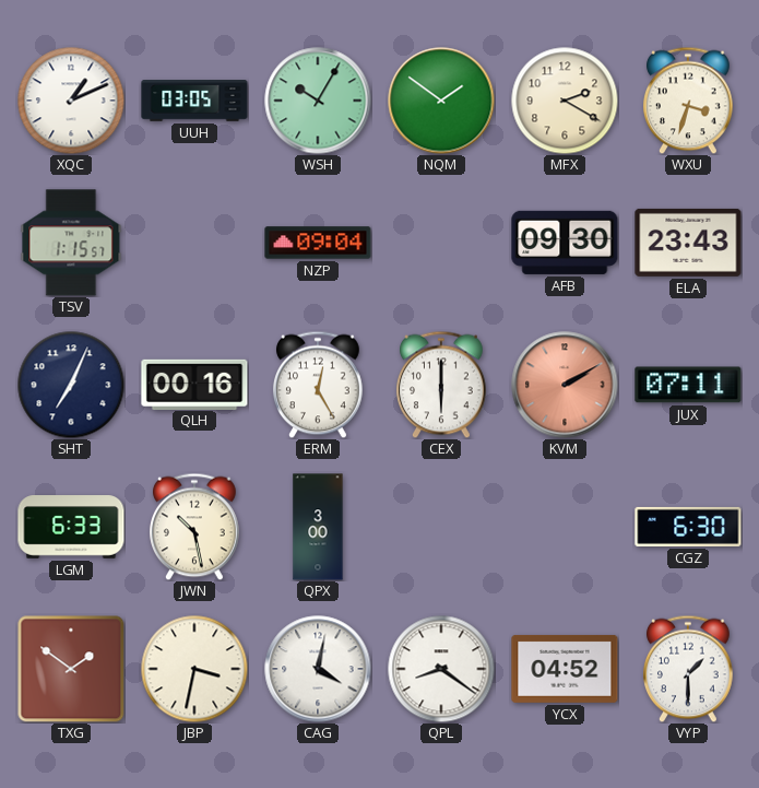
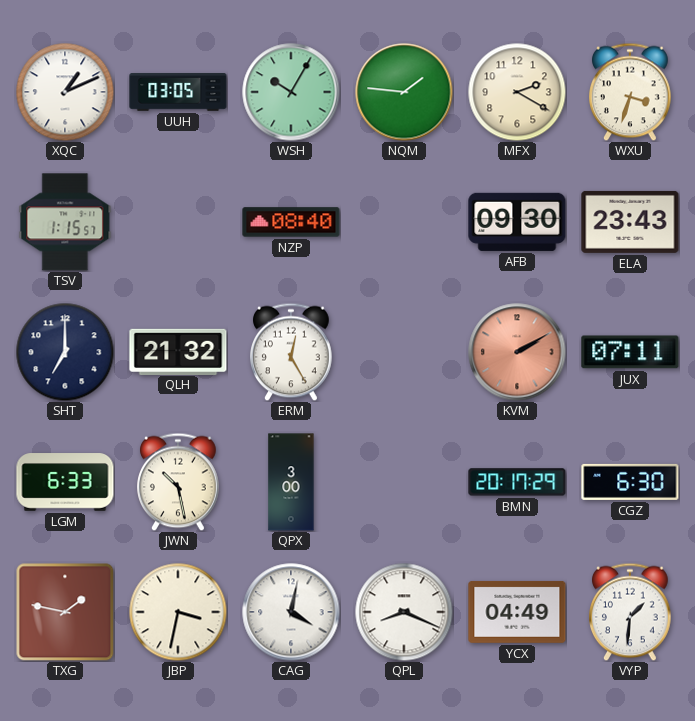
NQM: 1:51 -> 1:46 (404, 92)
NZP: 09:04 -> 08:40 (291, 222)
SHT: 7:04 -> 7:00 (65, 352)
QLH: 00:16 -> 21:32 (178, 351)
CEX: 6:00 -> none (442, 385)
BMN: none -> 20:17 (517, 482)
TXG: 1:51 -> 1:47 (65, 612)
QPL: 8:21 -> 8:19 (404, 612)
YCX: 04:52 -> 04:49 (517, 612)
VYP: 1:30 -> 1:31 (631, 612)
